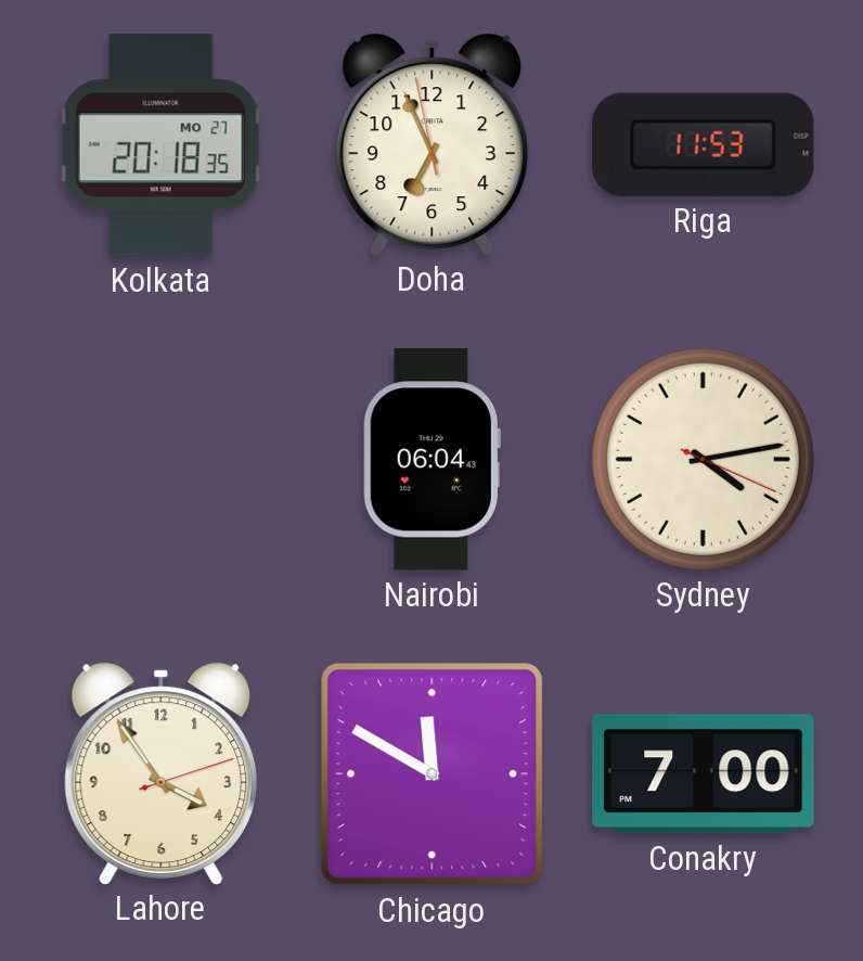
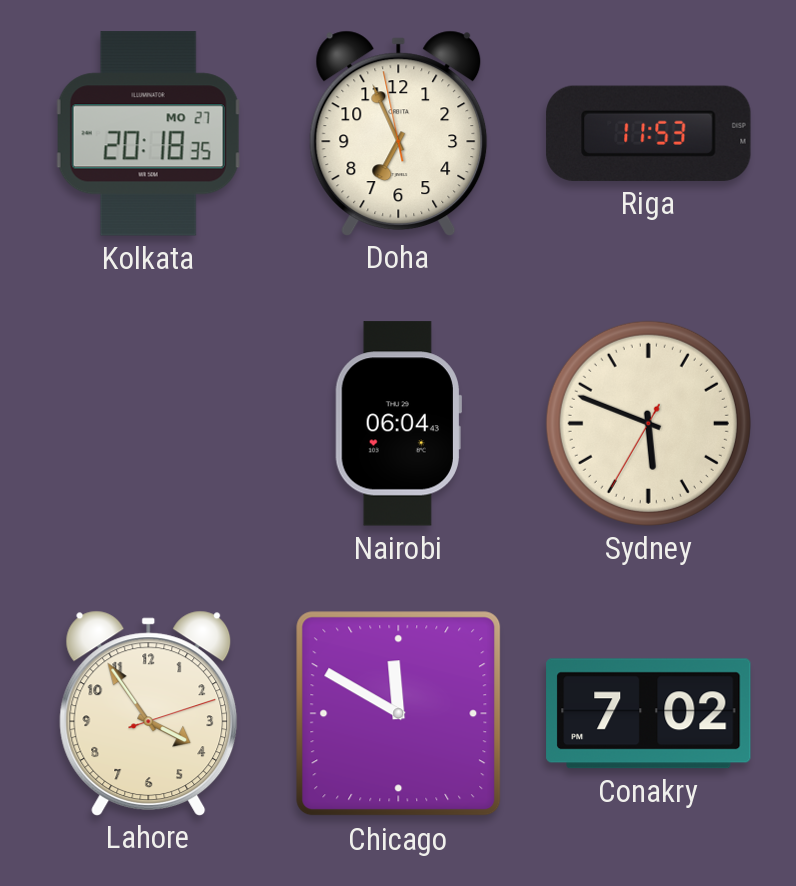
Sydney: 4:13 -> 5:48 (648, 423)
Conakry: 7:00 -> 7:02 (649, 714)
